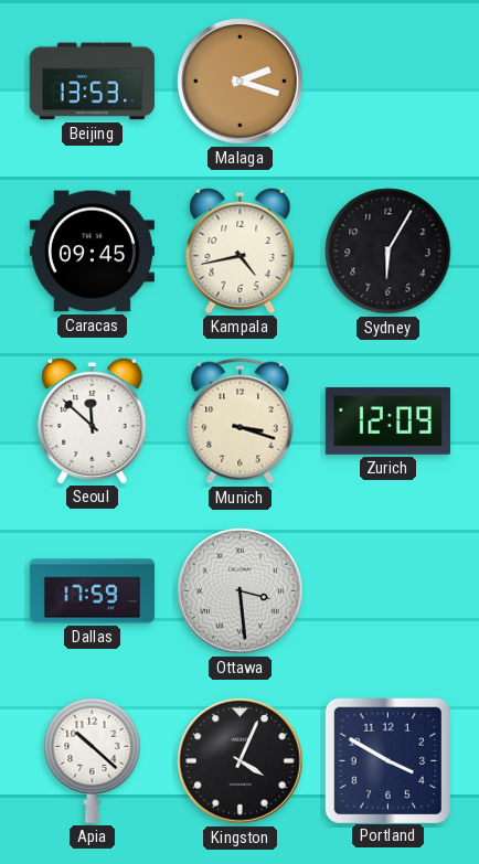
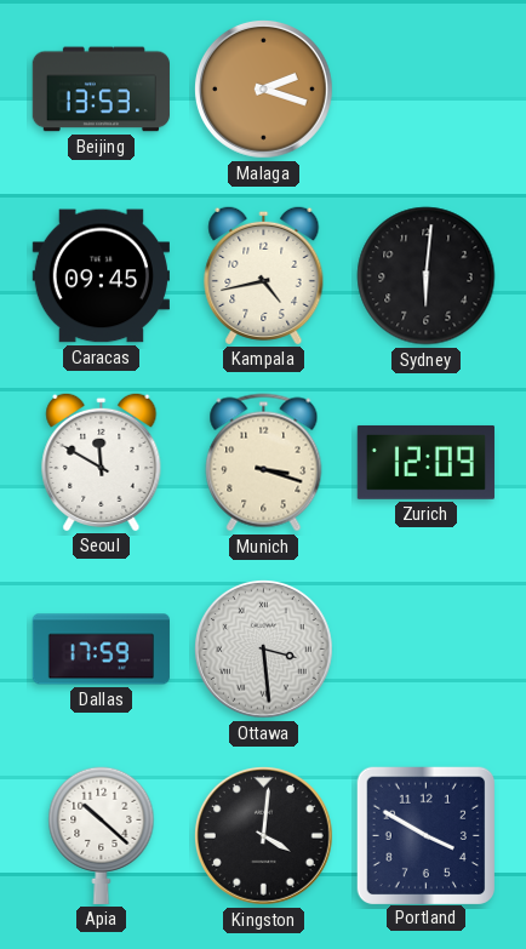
Sydney: 6:05 -> 6:01 (427, 276)
Seoul: 11:52 -> 11:50 (102, 462)
Kingston: 4:04 -> 4:01 (264, 836)
